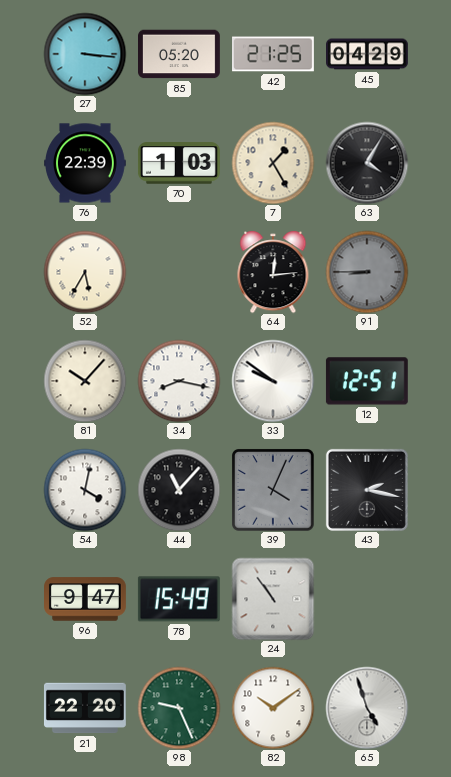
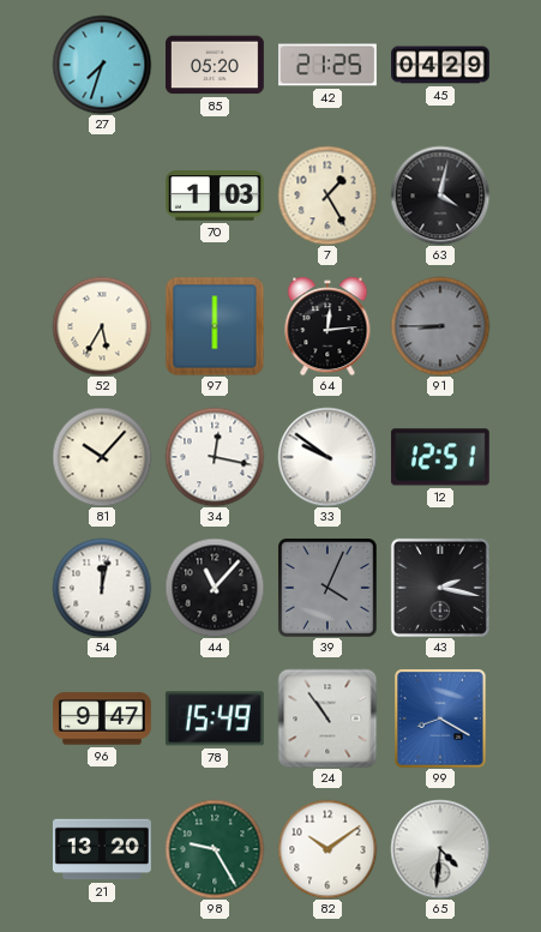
27: 3:16 -> 7:33 (102, 65)
76: 22:39 -> none (86, 163)
63: 4:05 -> 4:02 (440, 196)
97: none -> 6:00 (215, 326)
34: 8:17 -> 12:17 (215, 457)
54: 4:02 -> 12:02 (102, 588)
99: none -> 8:20 (441, 718)
21: 22:20 -> 13:20 (102, 849)
98: 9:26 -> 9:25 (215, 849)
65: 4:57 -> 4:31 (440, 849)
